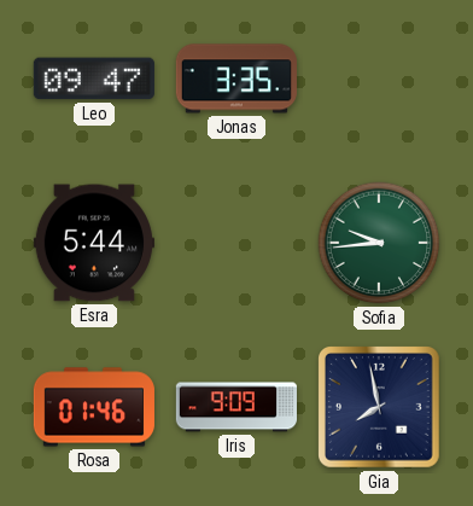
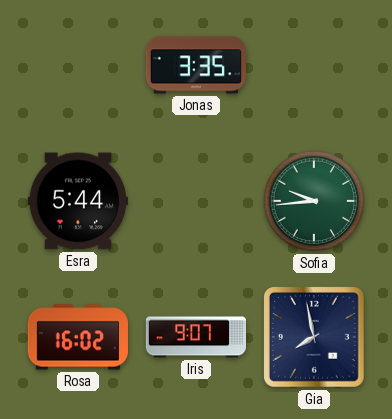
Leo: 09:47 -> none (94, 78)
Rosa: 01:46 -> 16:02 (78, 337)
Iris: 9:09 -> 9:07 (195, 337)
